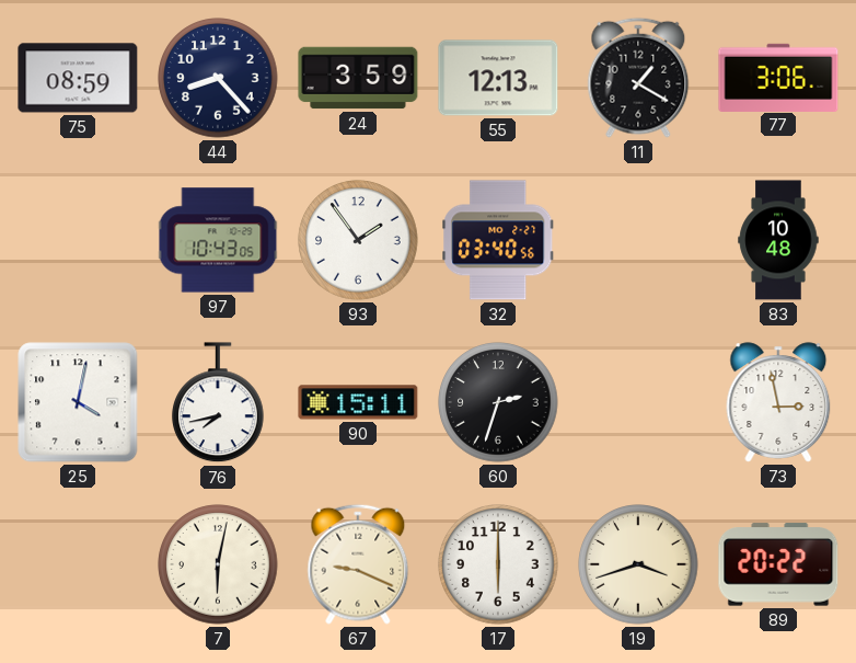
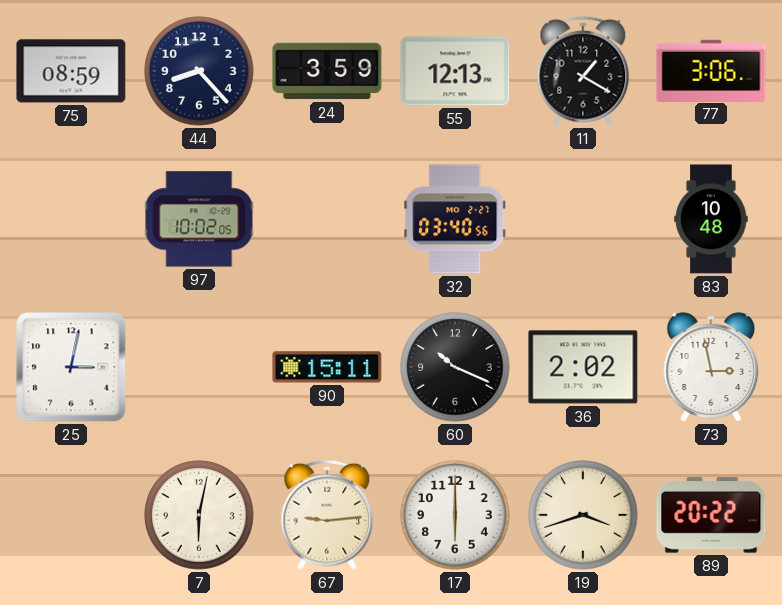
97: 10:43 -> 10:02 (199, 219)
93: 1:54 -> none (358, 240)
25: 4:02 -> 3:02 (71, 367)
76: 7:43 -> none (219, 403)
60: 2:33 -> 10:19 (455, 367)
36: none -> 2:02 (583, 367)
67: 9:19 -> 9:14 (327, 515)
